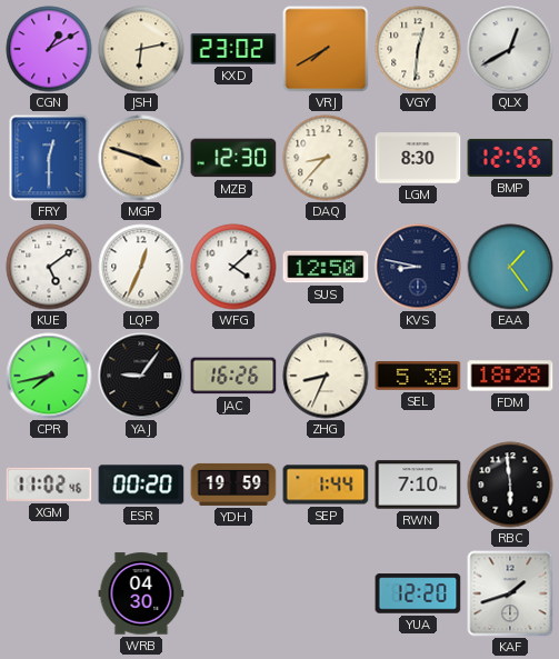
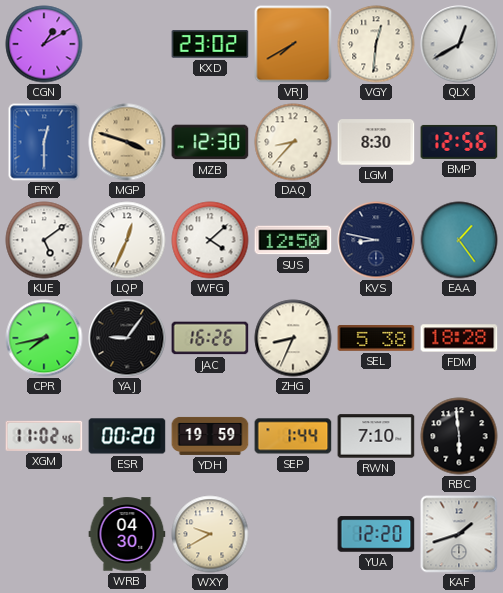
JSH: 6:13 -> none (141, 49)
WXY: none -> 9:40 (210, 534)
